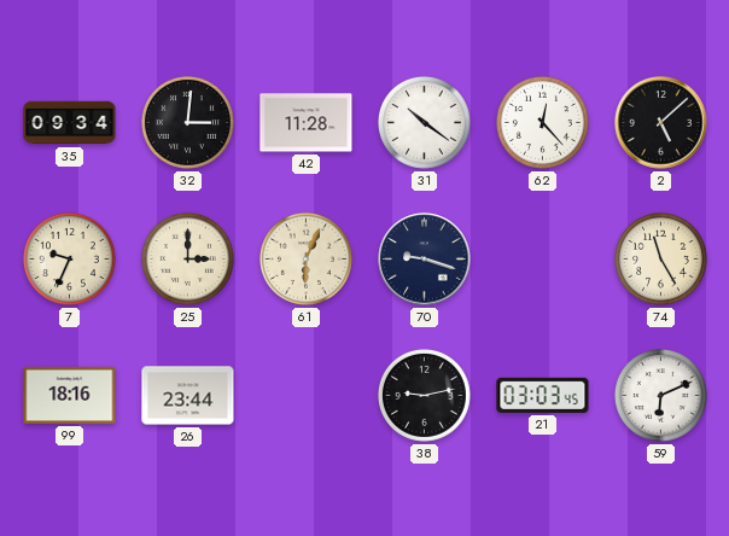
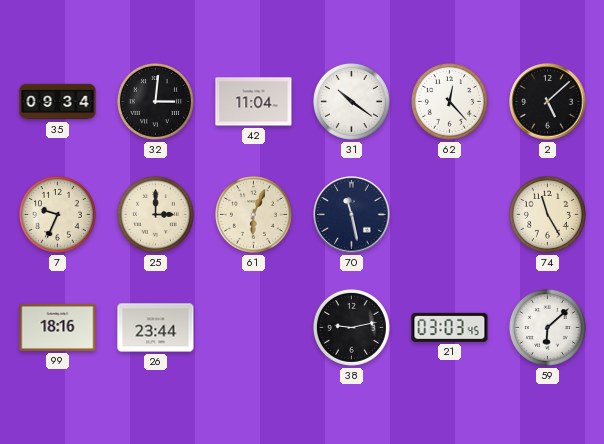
42: 11:28 -> 11:04 (254, 102)
70: 9:18 -> 11:28 (352, 215)
59: 6:11 -> 6:08 (547, 327)
